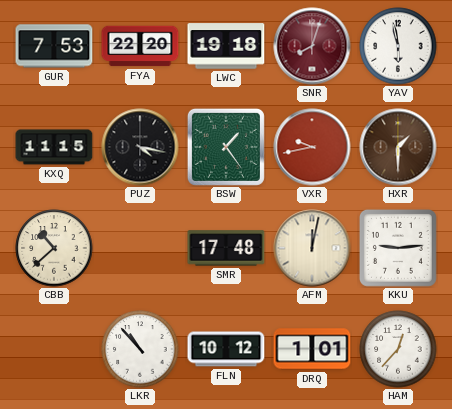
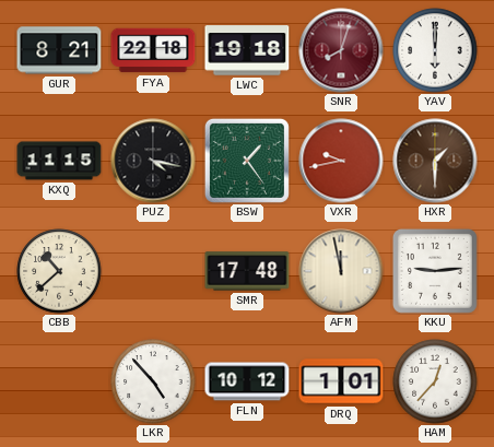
GUR: 7:53 -> 8:21 (59, 50)
FYA: 22:20 -> 22:18 (153, 50)
YAV: 5:58 -> 6:00 (435, 50)
AFM: 12:02 -> 11:58 (341, 271)
LKR: 10:53 -> 4:53 (153, 381)
